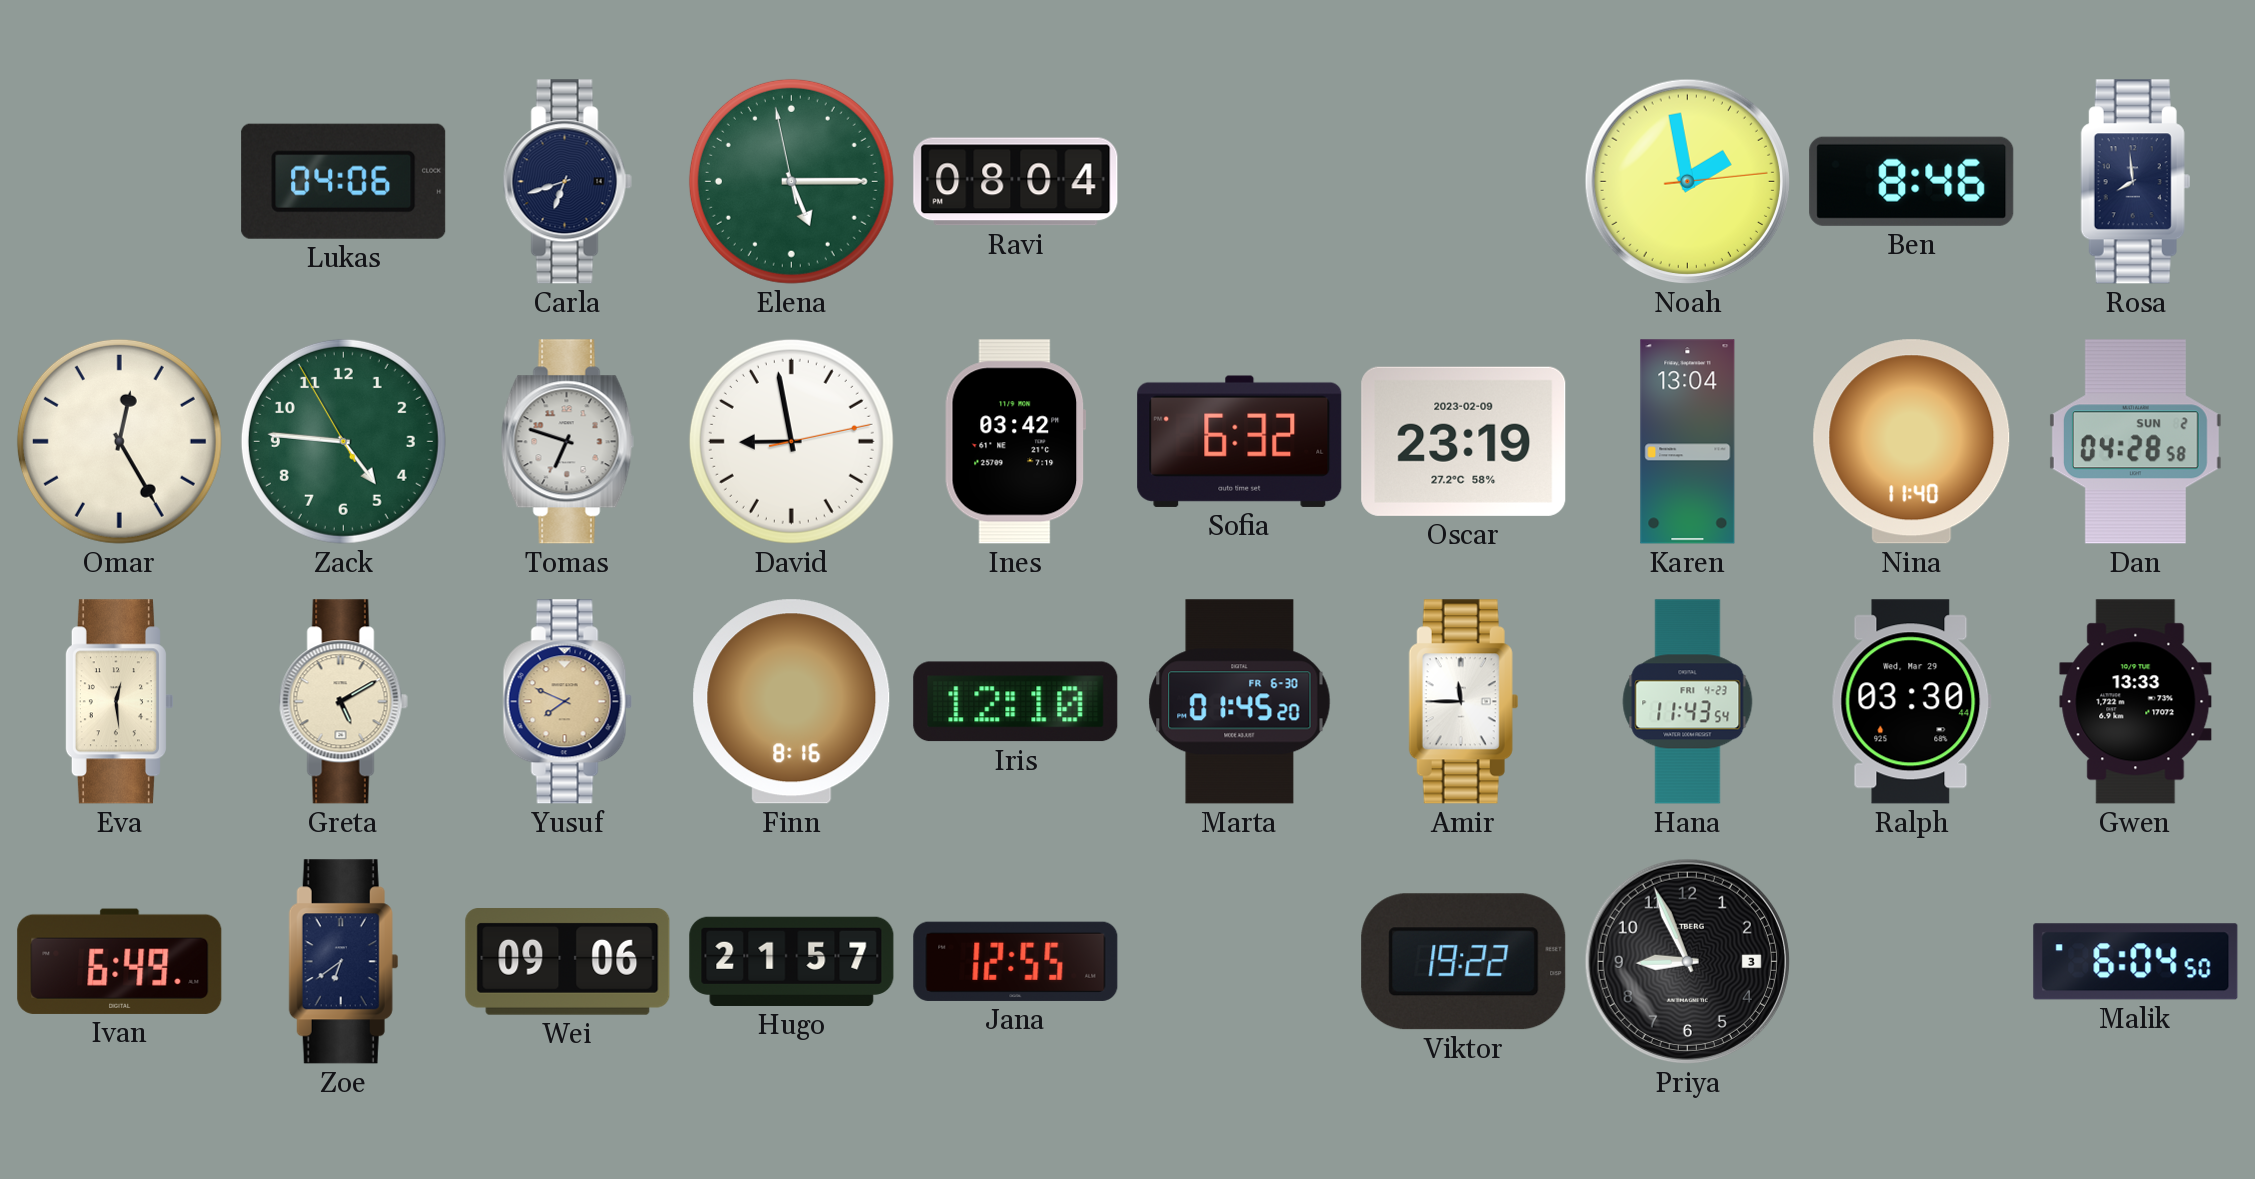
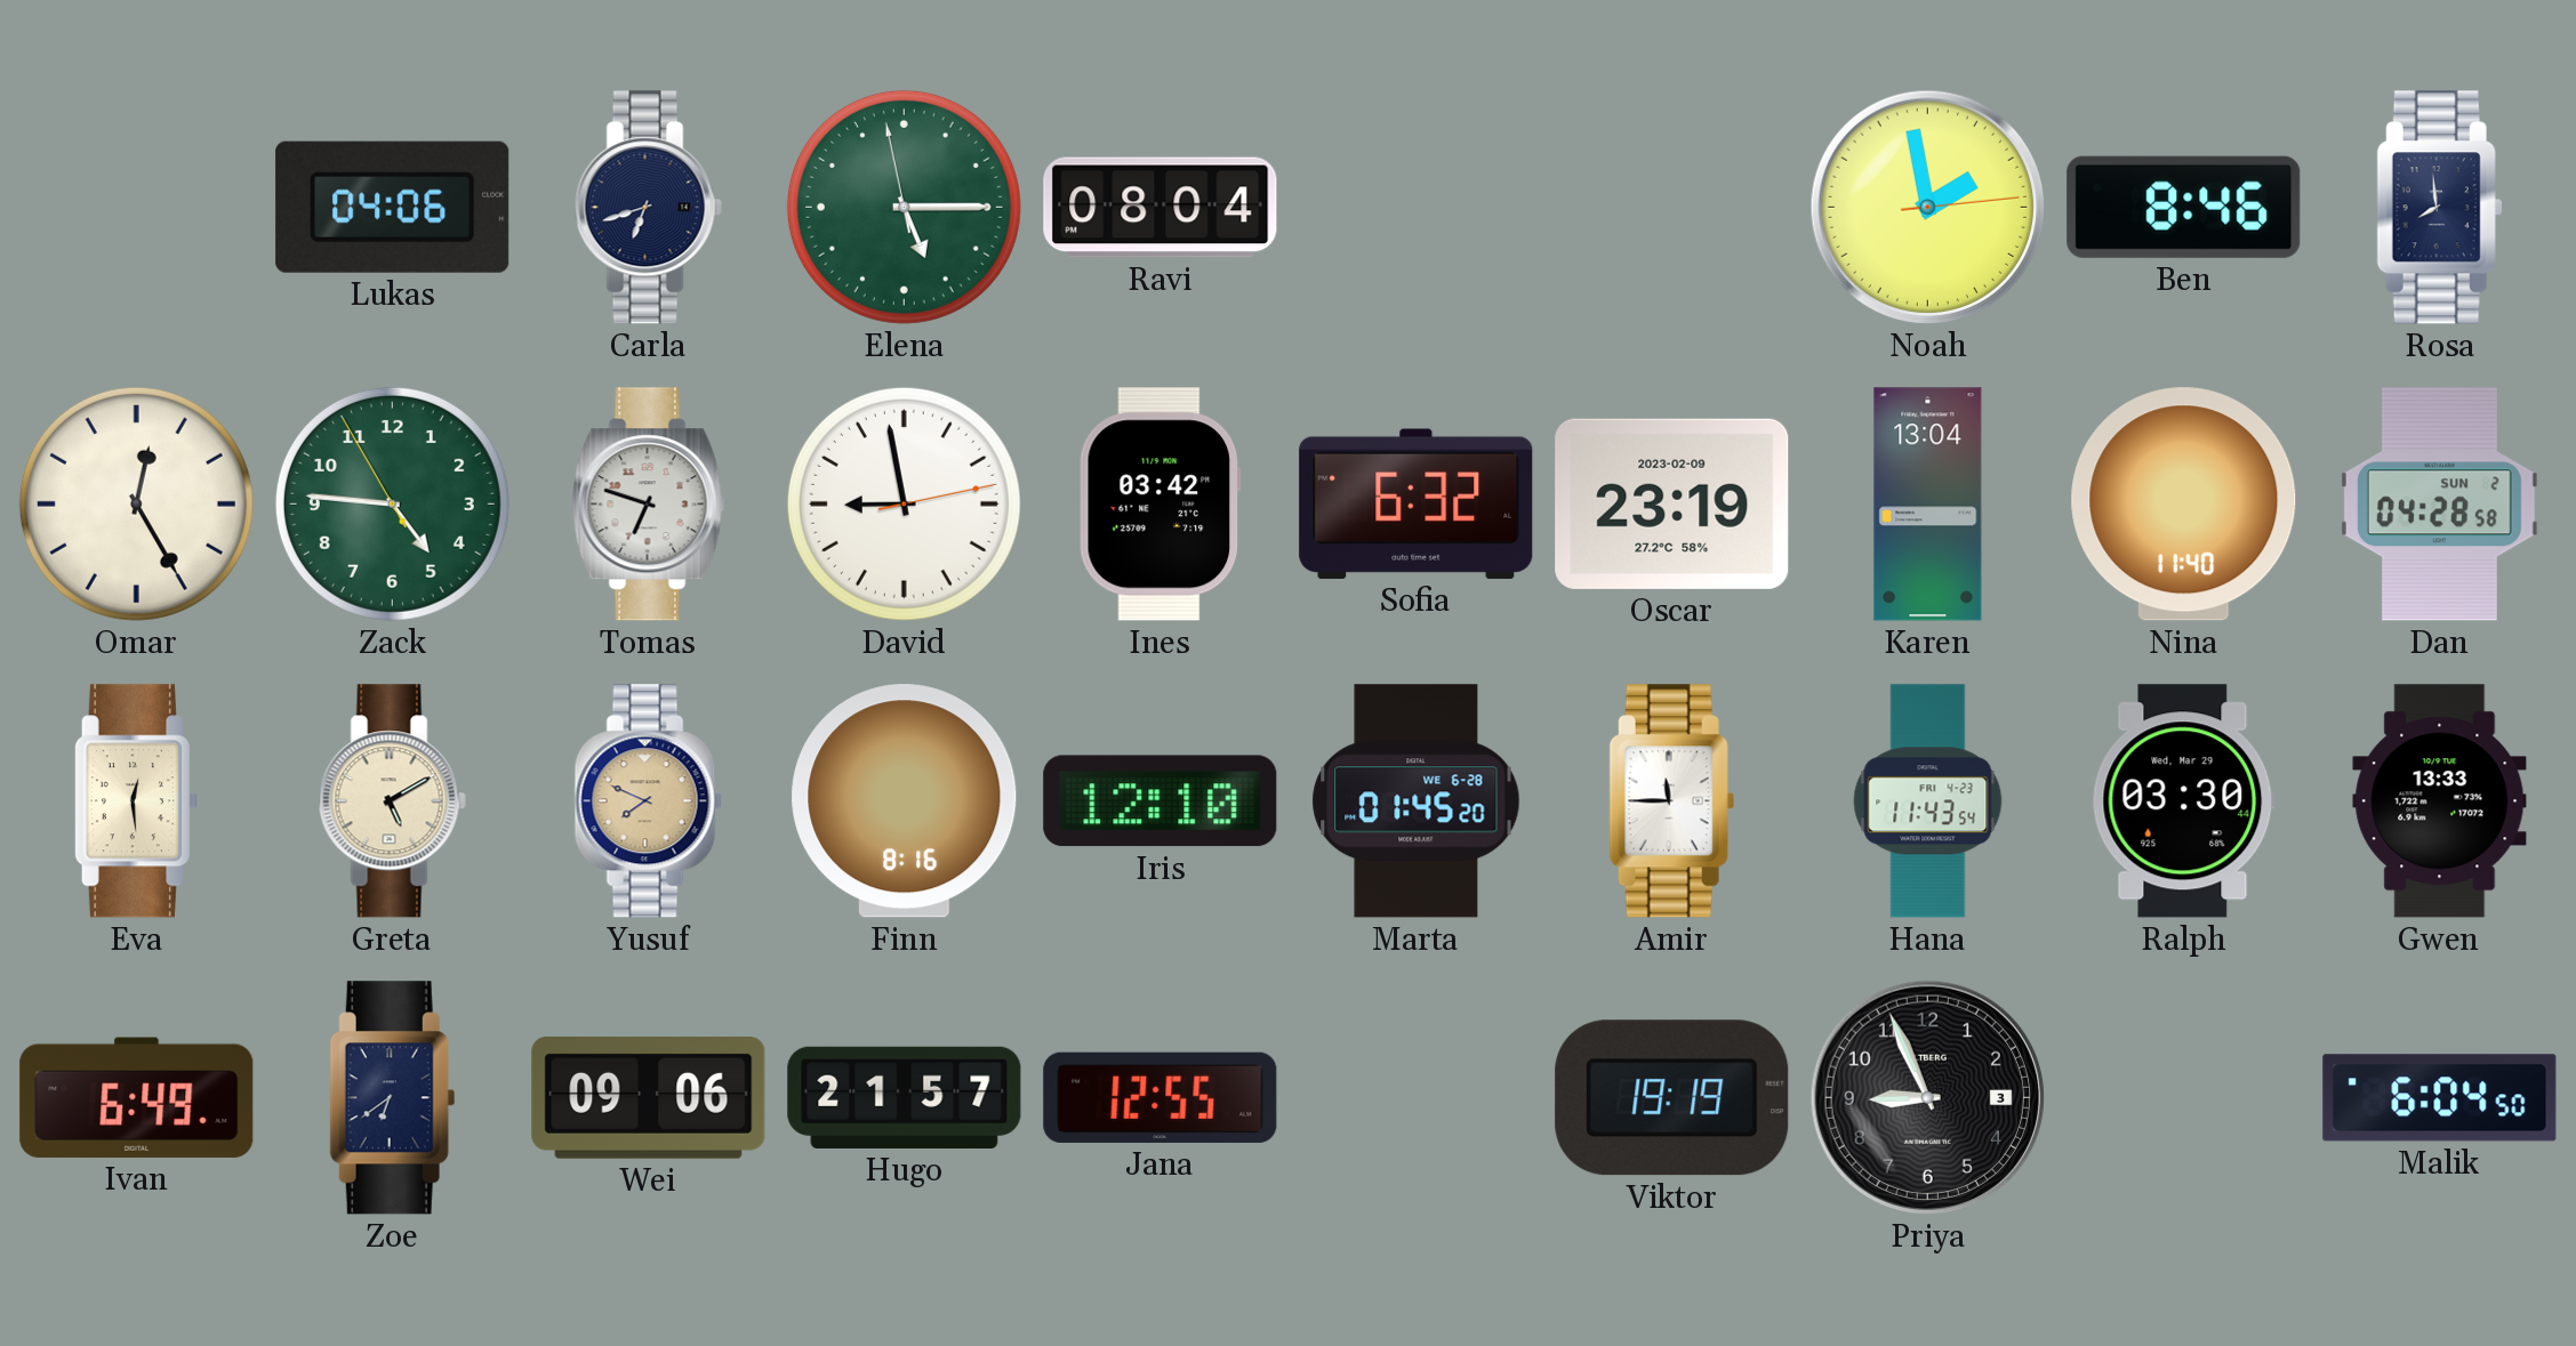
Marta date: FR 6-30 -> WE 6-28 (1417, 801)
Viktor: 19:22 -> 19:19 (1672, 1098)
